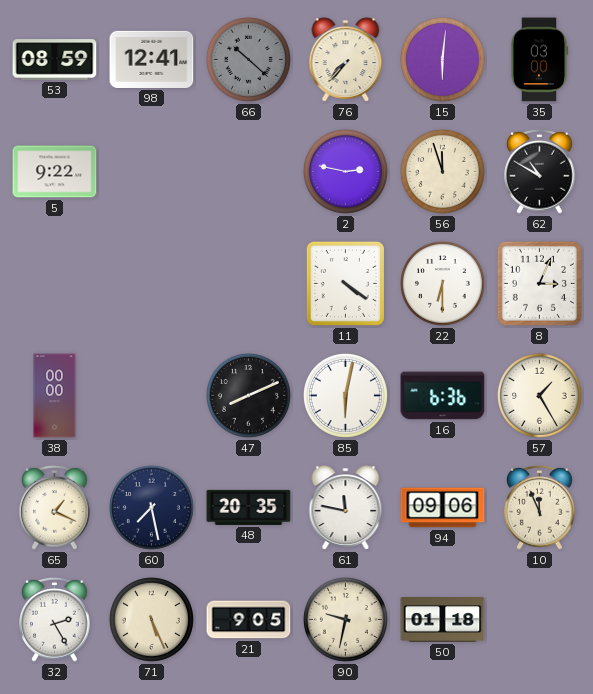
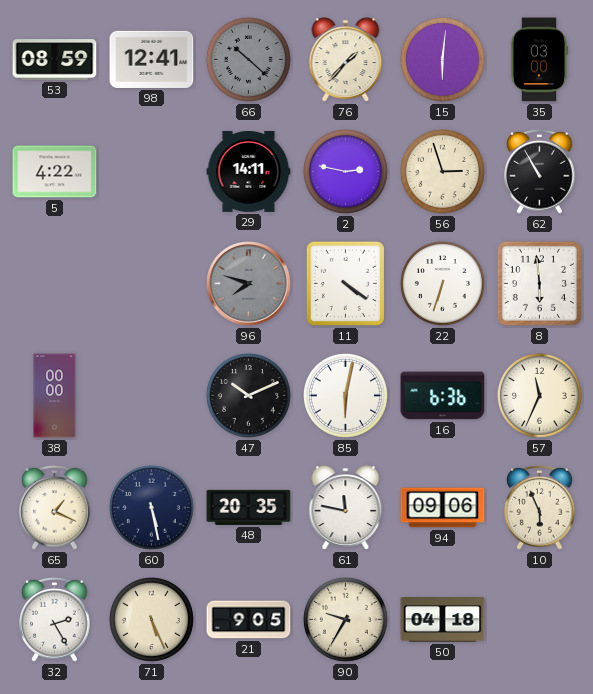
76: 7:37 -> 1:37 (346, 60)
5: 9:22 -> 4:22 (55, 172)
29: none -> 14:11 (249, 172)
56: 11:57 -> 2:57 (442, 171)
62: 10:50 -> 10:55 (540, 171)
96: none -> 7:48 (249, 284)
22: 6:30 -> 6:33 (442, 283)
8: 3:04 -> 5:59 (539, 283)
47: 8:11 -> 10:11 (248, 395)
57: 1:25 -> 11:34 (539, 395)
60: 7:28 -> 5:28 (151, 507)
10: 11:56 -> 5:56 (540, 507)
90: 9:32 -> 9:35 (345, 619)
50: 01:18 -> 04:18 (443, 620)
